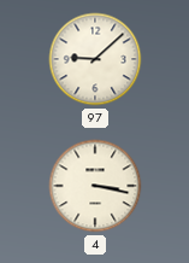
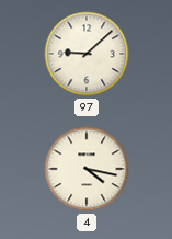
4: 3:17 -> 4:17 (87, 169)
